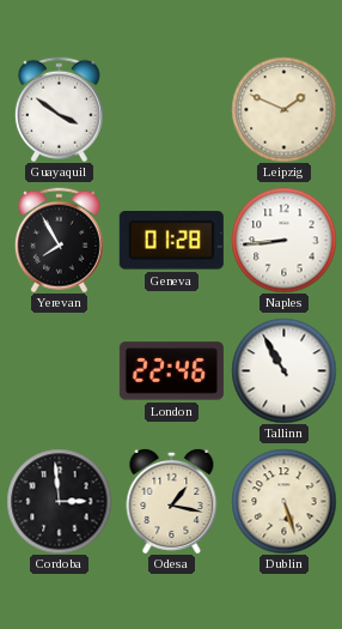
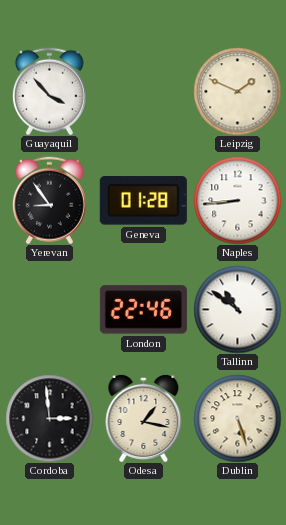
Guayaquil: 3:51 -> 3:53 (49, 91)
Yerevan: 7:55 -> 8:54 (49, 200)
Tallinn: 10:55 -> 10:51 (237, 309)
